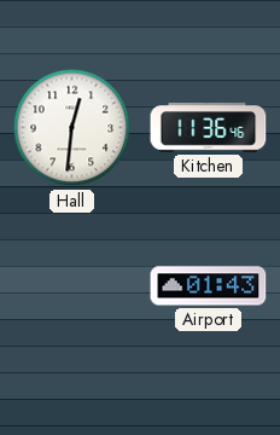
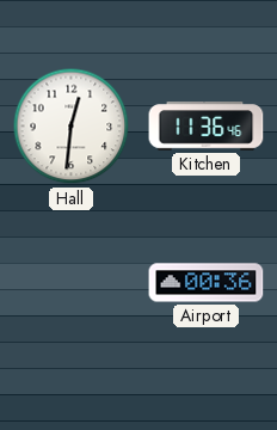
Airport: 01:43 -> 00:36 (207, 283)
